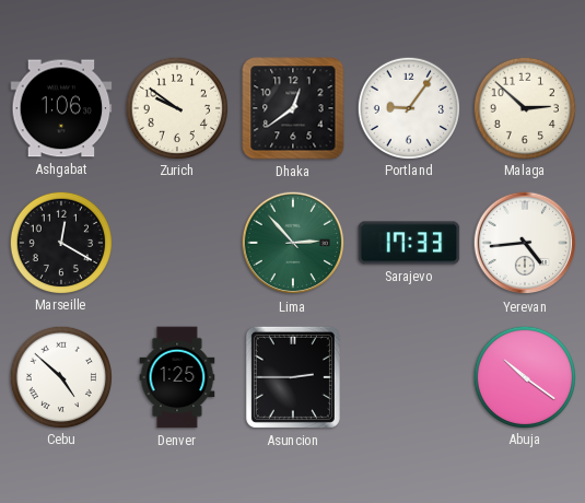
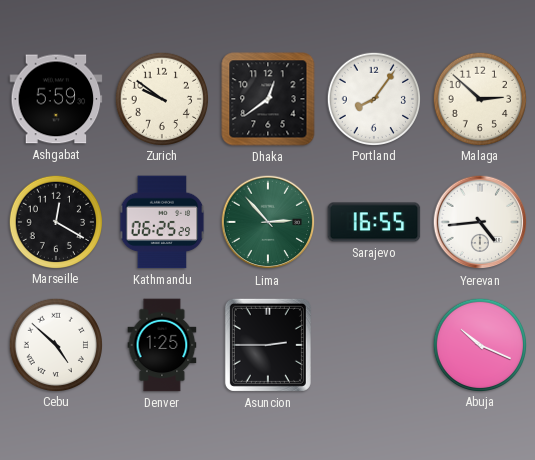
Ashgabat: 1:06 -> 5:59 (56, 99)
Portland: 9:06 -> 8:06 (373, 98)
Kathmandu: none -> 06:25 (162, 222)
Sarajevo: 17:33 -> 16:55 (374, 222)
Abuja: 10:21 -> 10:19 (479, 344)
